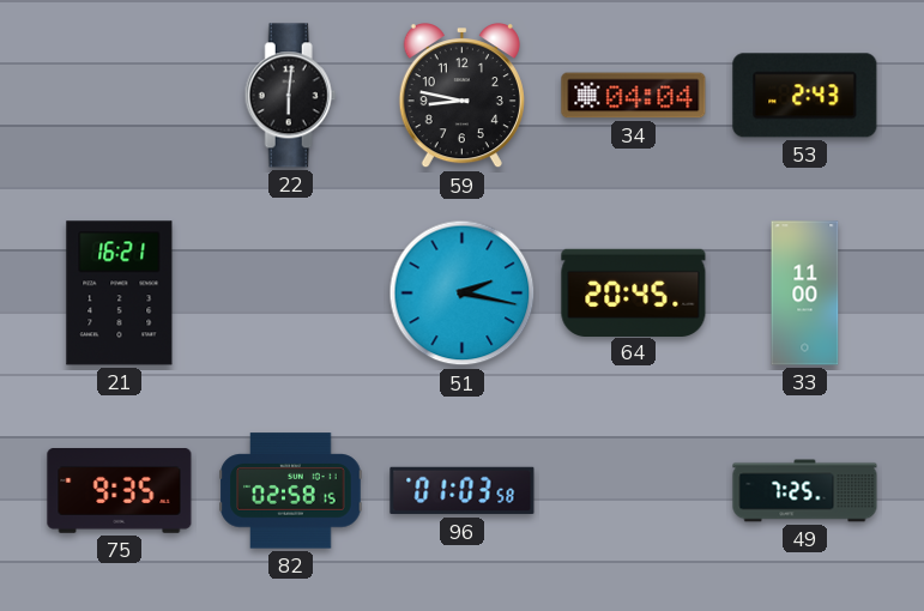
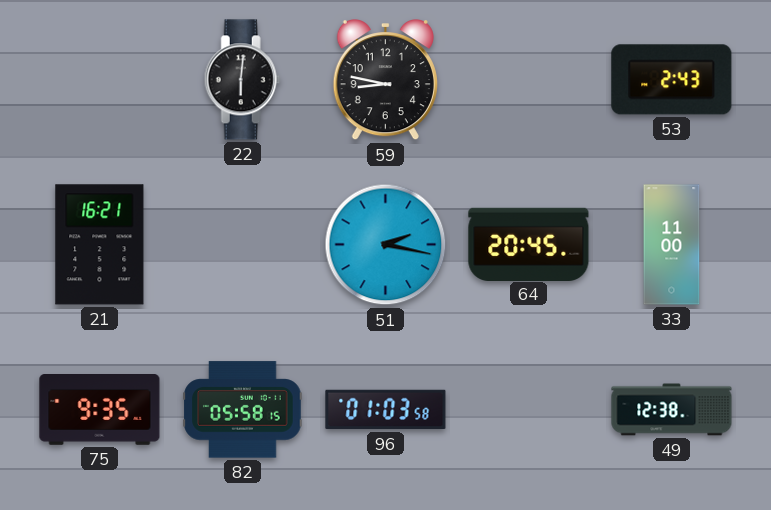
34: 04:04 -> none (634, 96)
82: 02:58 -> 05:58 (243, 410)
49: 7:25 -> 12:38 (672, 410)
